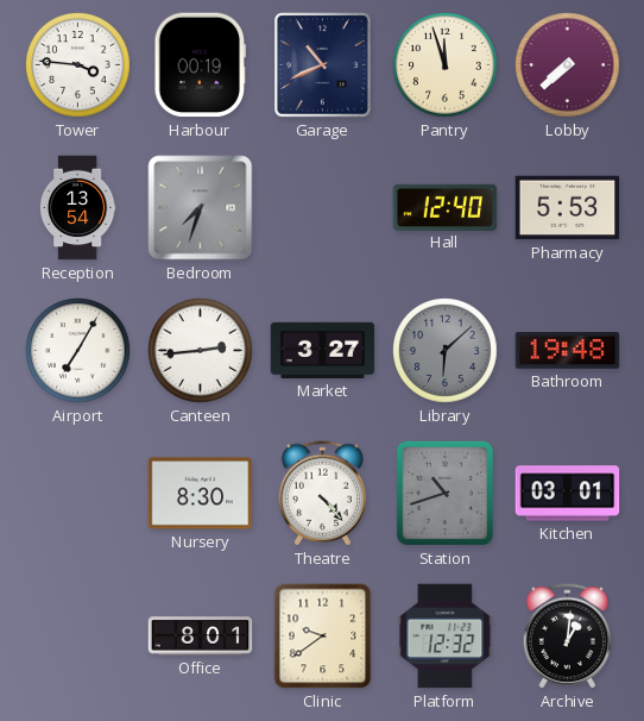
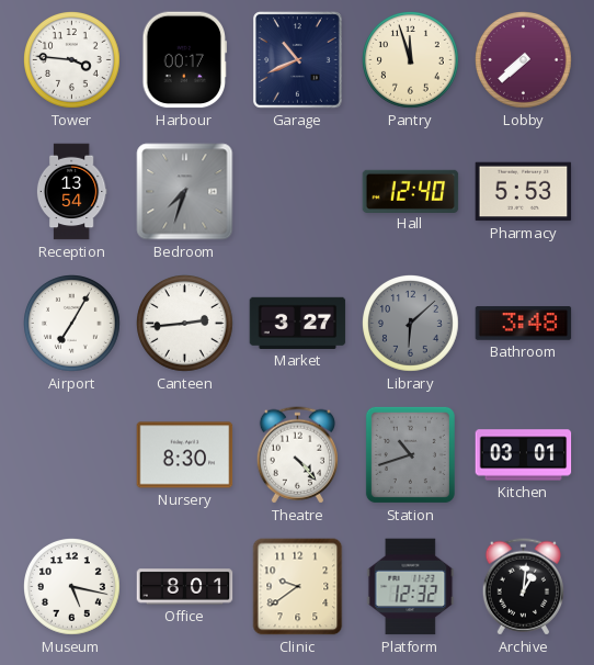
Harbour: 00:19 -> 00:17 (185, 60)
Bathroom: 19:48 -> 3:48 (524, 324)
Museum: none -> 5:17 (72, 587)
